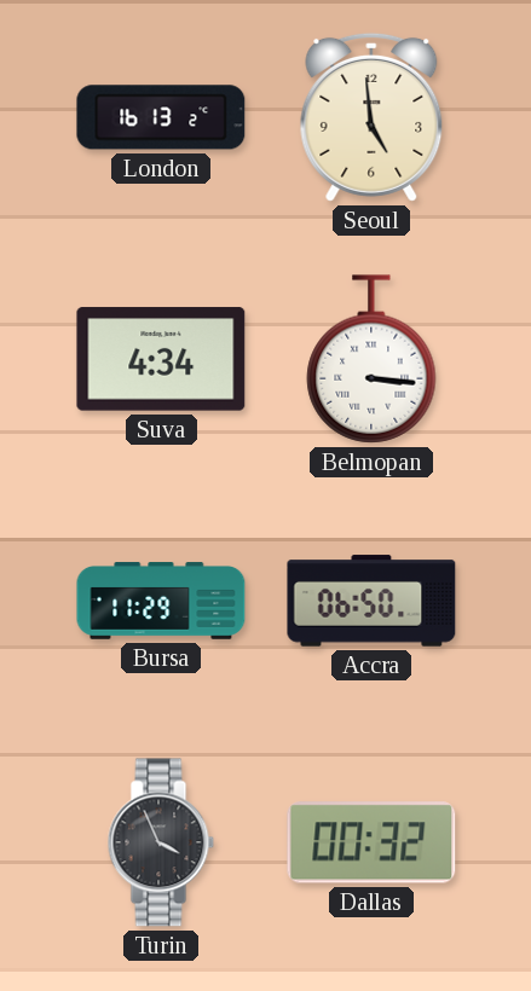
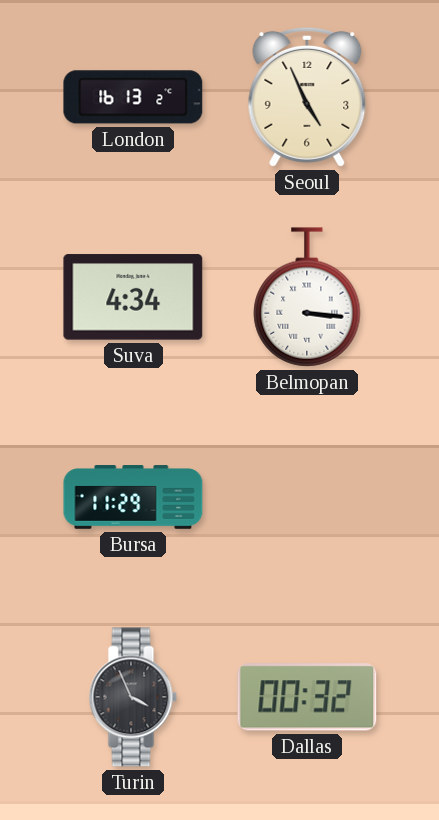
Seoul: 4:59 -> 4:56 (307, 97)
Accra: 06:50 -> none (371, 601)
